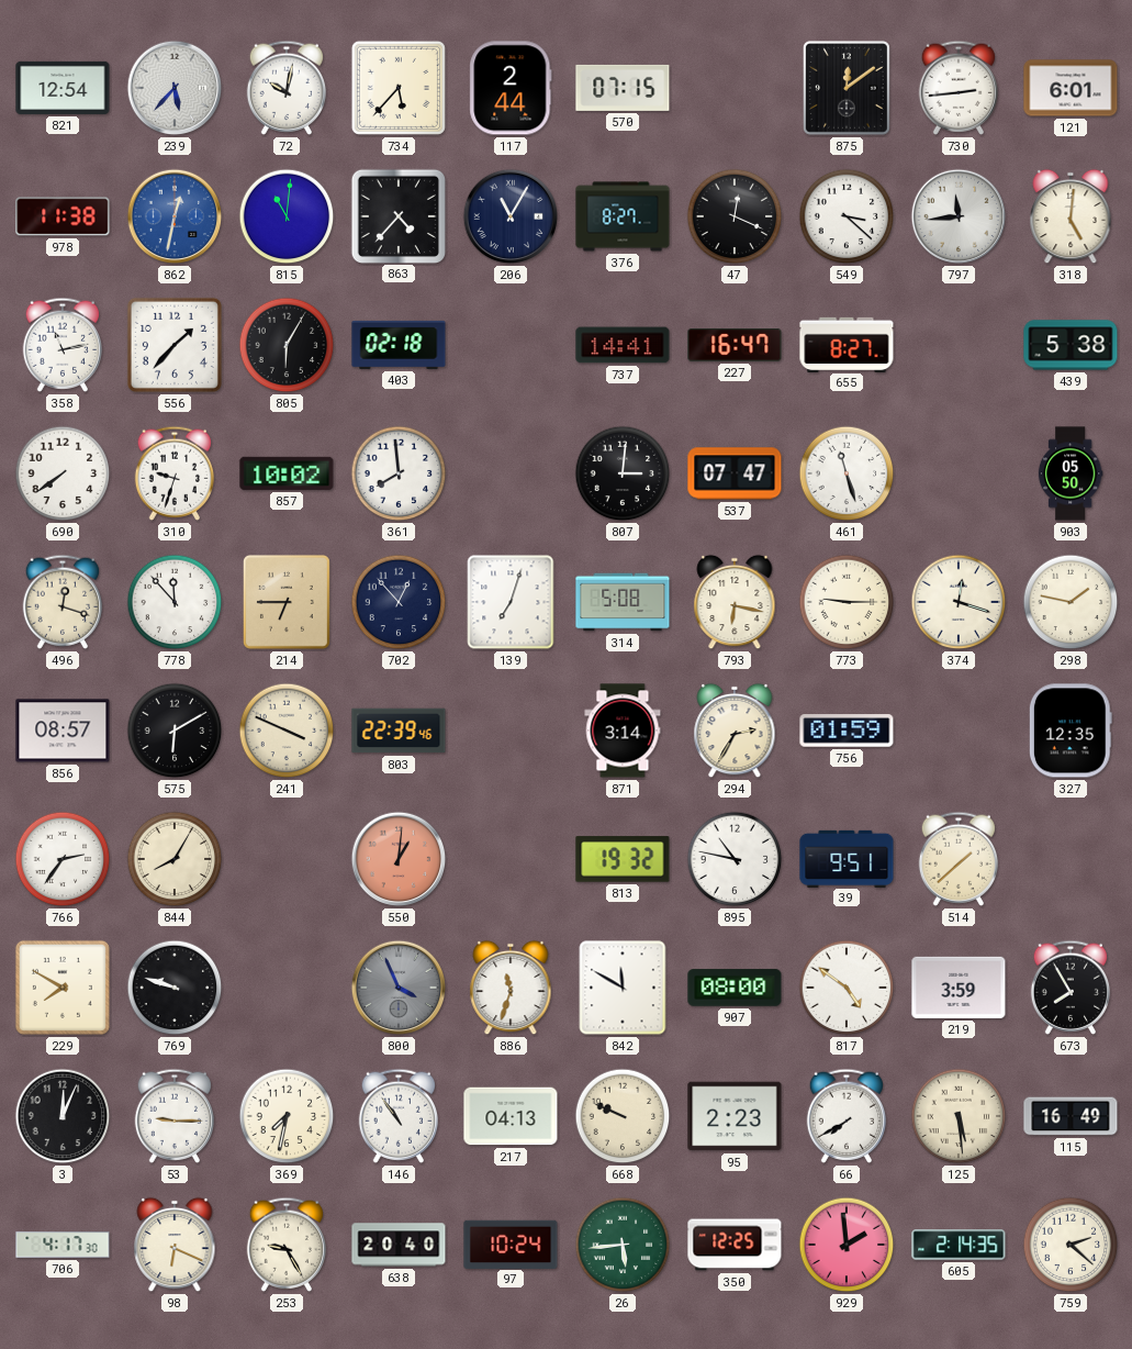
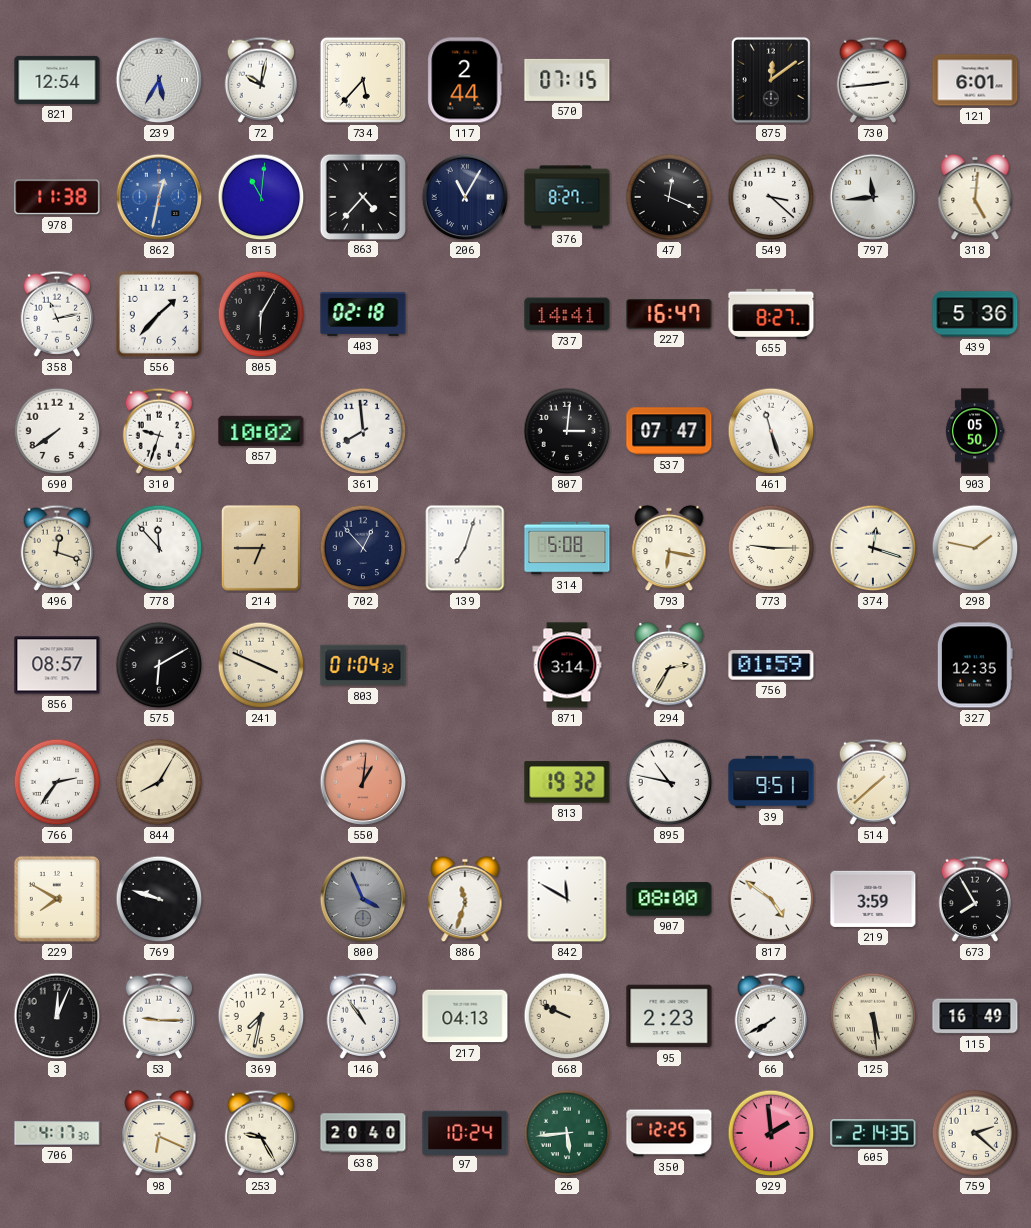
239: 5:37 -> 5:35 (159, 80)
439: 5:38 -> 5:36 (975, 314)
803: 22:39 -> 01:04 (363, 665)
